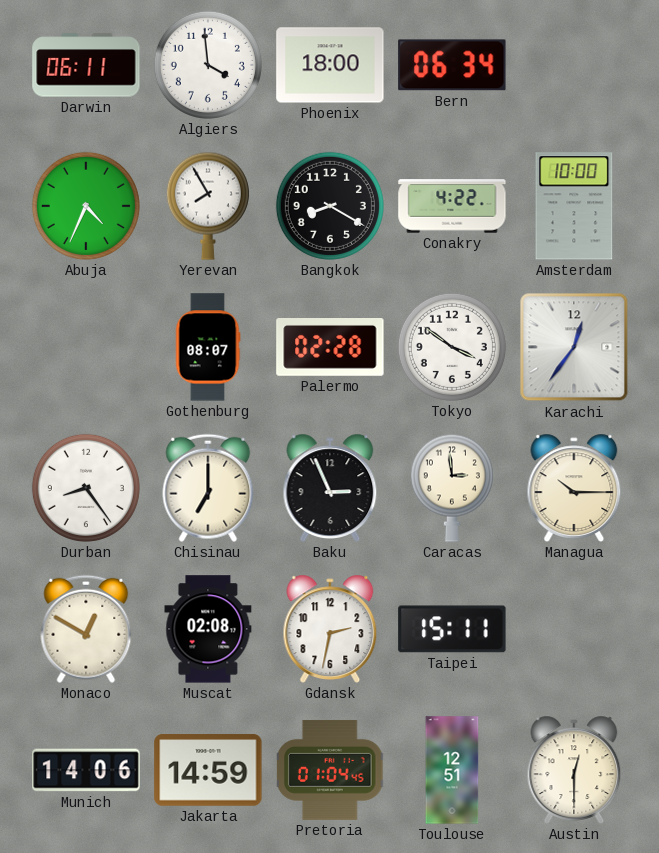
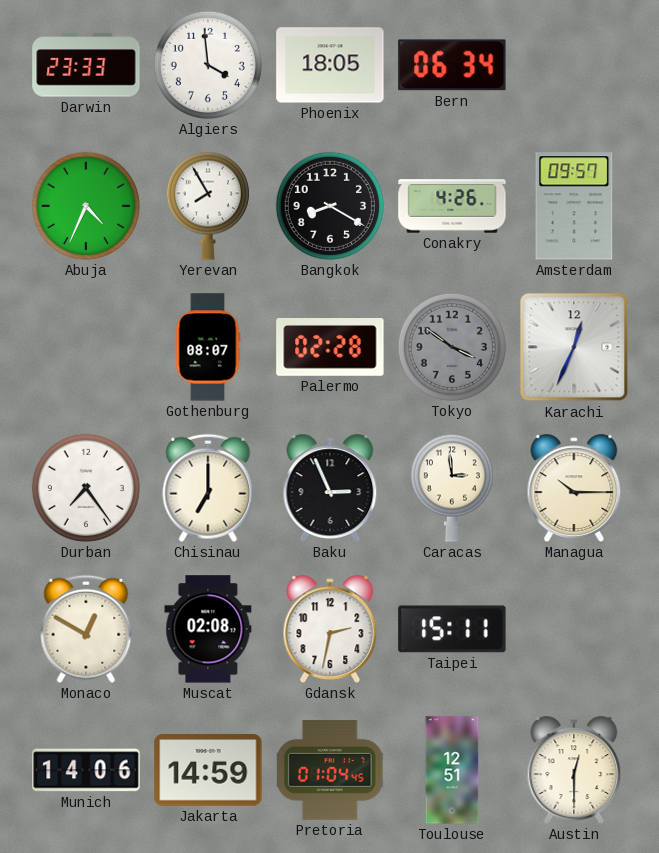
Darwin: 06:11 -> 23:33 (86, 65)
Phoenix: 18:00 -> 18:05 (330, 65)
Conakry: 4:22 -> 4:26 (452, 206)
Amsterdam: 10:00 -> 09:57 (574, 206)
Tokyo dial: white -> grey (452, 347)
Karachi: 12:36 -> 12:34 (574, 347)
Durban: 8:24 -> 7:24 (86, 488)
